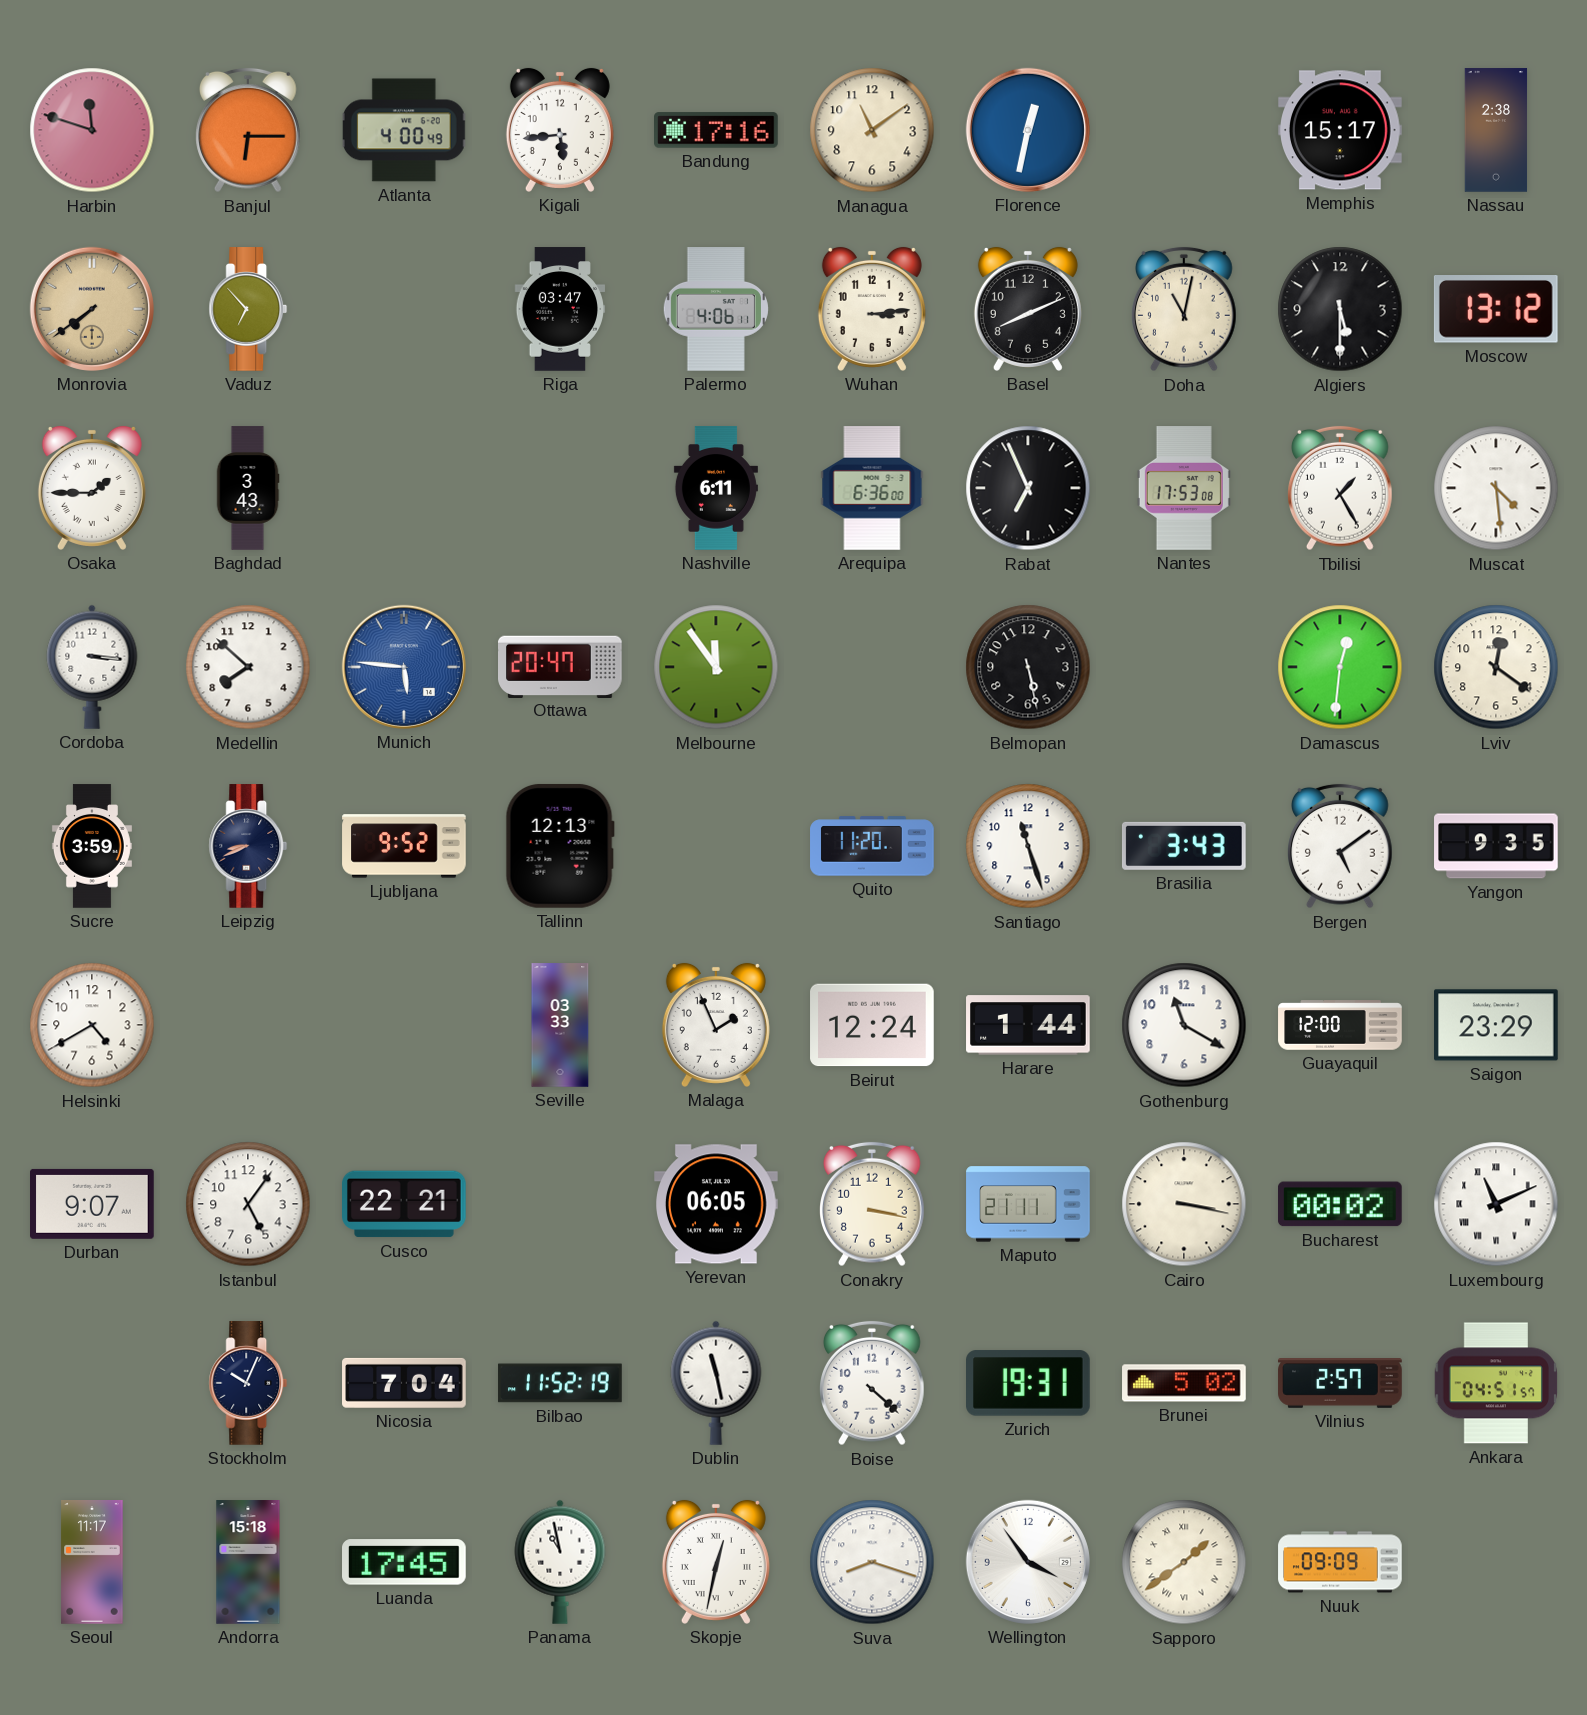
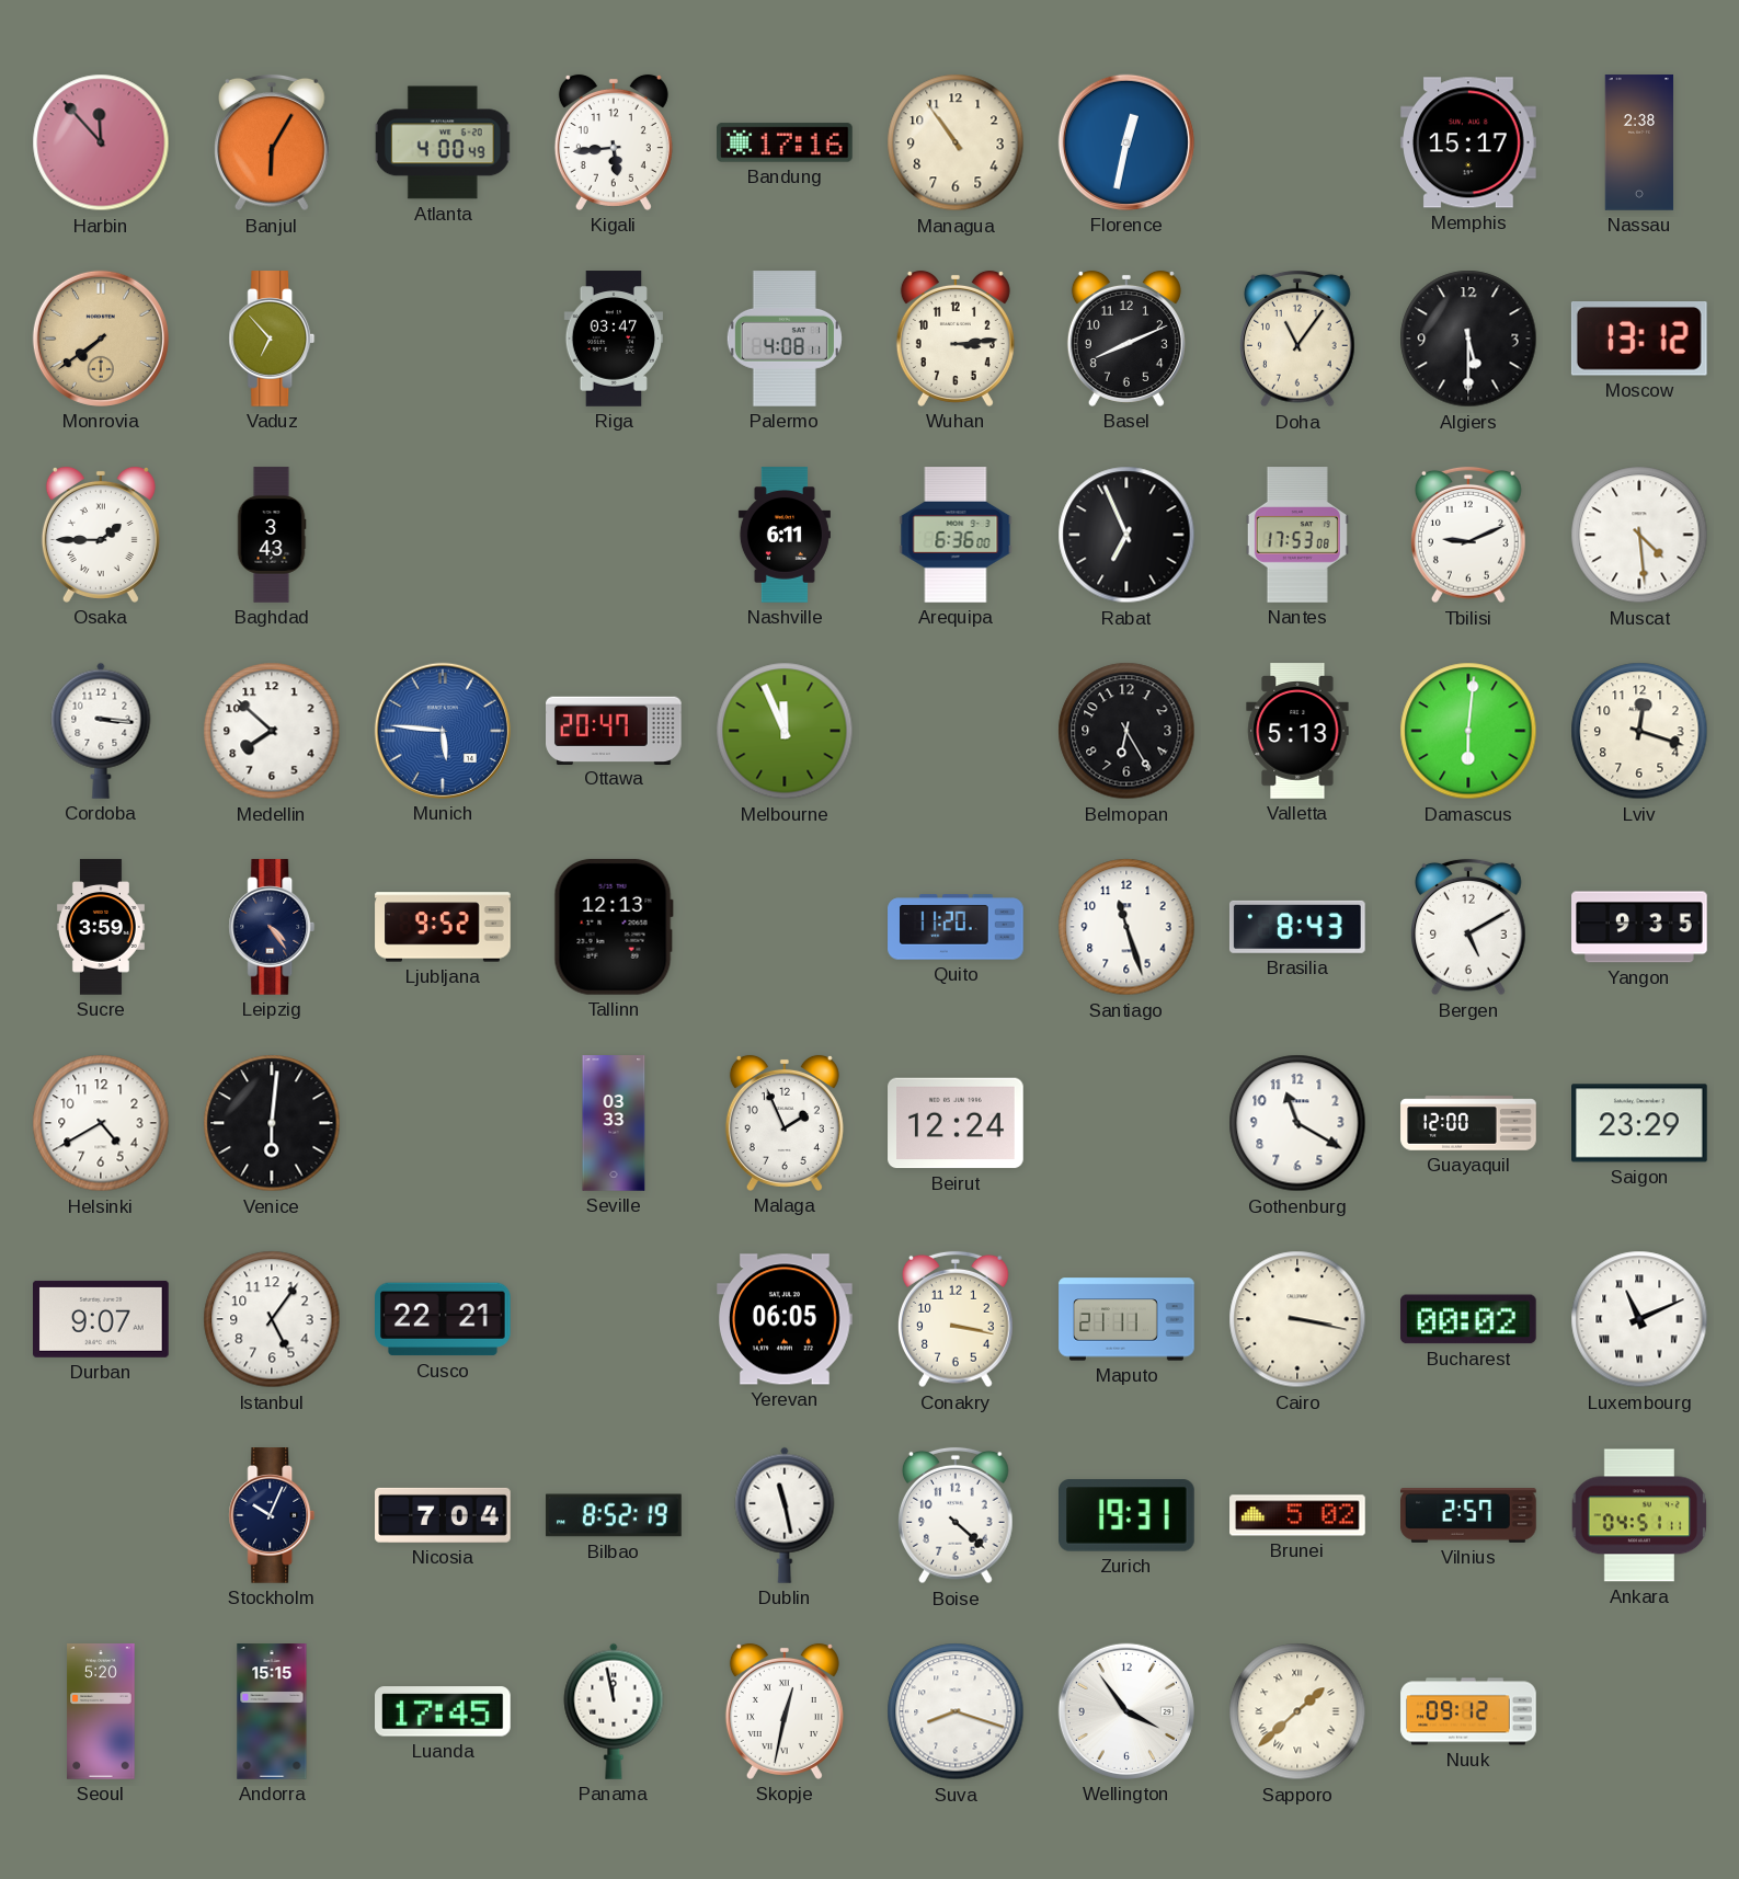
Harbin: 11:48 -> 11:53 (101, 142)
Banjul: 6:15 -> 6:05 (273, 142)
Managua: 11:09 -> 10:54 (956, 142)
Palermo: 4:06 -> 4:08 (785, 339)
Doha: 11:02 -> 11:06 (1298, 339)
Tbilisi: 1:25 -> 9:11 (1469, 535)
Melbourne: 11:54 -> 11:56 (785, 731)
Belmopan: 5:28 -> 6:25 (1126, 731)
Valletta: none -> 5:13 (1297, 731)
Damascus: 12:31 -> 6:01 (1468, 731)
Lviv: 12:21 -> 12:18 (1639, 731)
Leipzig: 8:41 -> 4:24 (272, 927)
Brasilia: 3:43 -> 8:43 (1297, 927)
Bergen: 5:09 -> 5:10 (1469, 927)
Venice: none -> 6:01 (272, 1123)
Harare: 1:44 -> none (1028, 1025)
Bilbao: 11:52 -> 8:52 (614, 1515)
Ankara: 04:51:57 -> 04:51:11 (1638, 1515)
Seoul: 11:17 -> 5:20 (101, 1711)
Andorra: 15:18 -> 15:15 (272, 1711)
Panama: 10:58 -> 11:58 (614, 1711)
Sapporo: 1:39 -> 1:38 (1297, 1711)
Nuuk: 09:09 -> 09:12 (1468, 1711)
